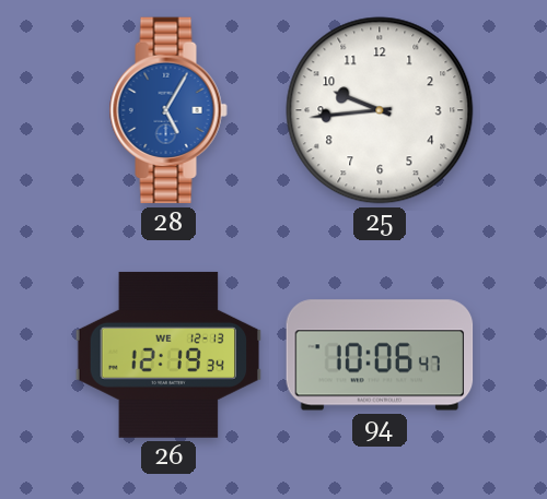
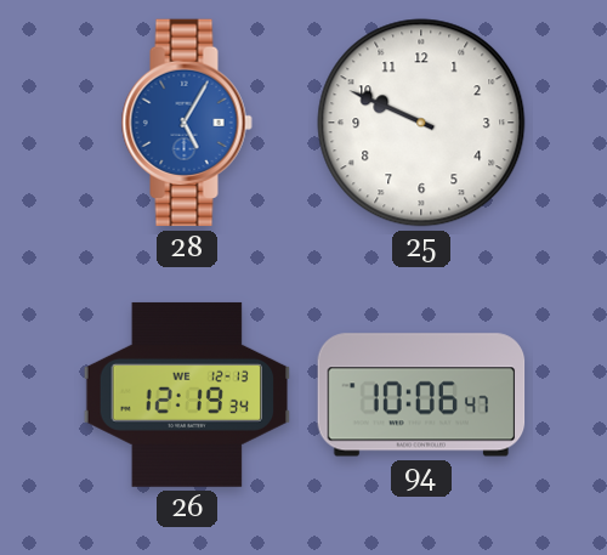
25: 9:44 -> 9:49 (421, 123)
